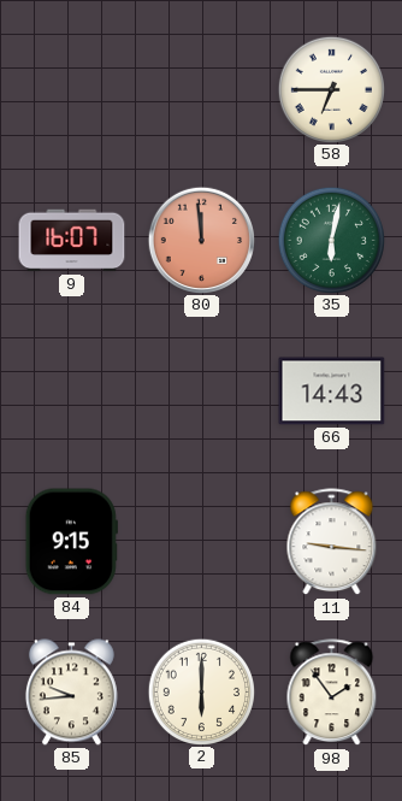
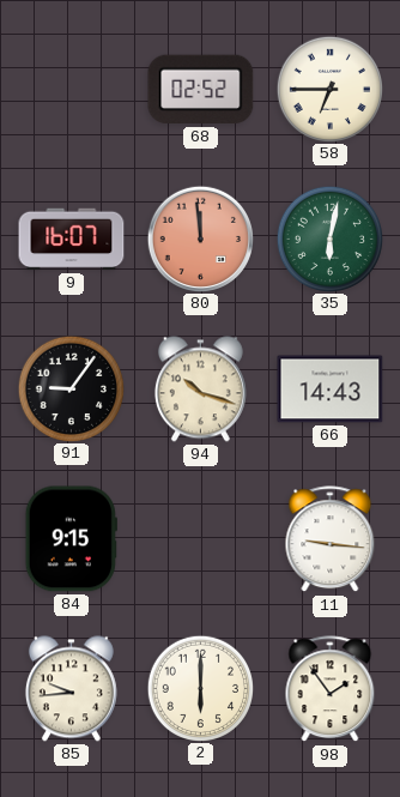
68: none -> 02:52 (201, 90)
91: none -> 9:06 (71, 388)
94: none -> 10:18 (200, 390)
